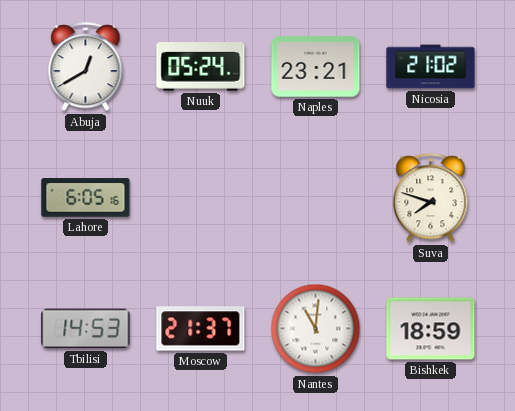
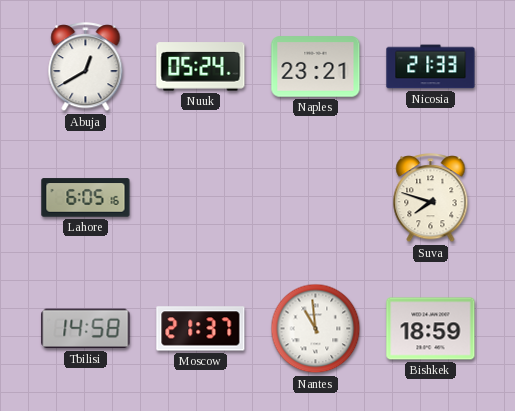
Nicosia: 21:02 -> 21:33 (431, 67)
Tbilisi: 14:53 -> 14:58 (86, 329)
Nantes: 11:01 -> 10:59 (316, 329)
